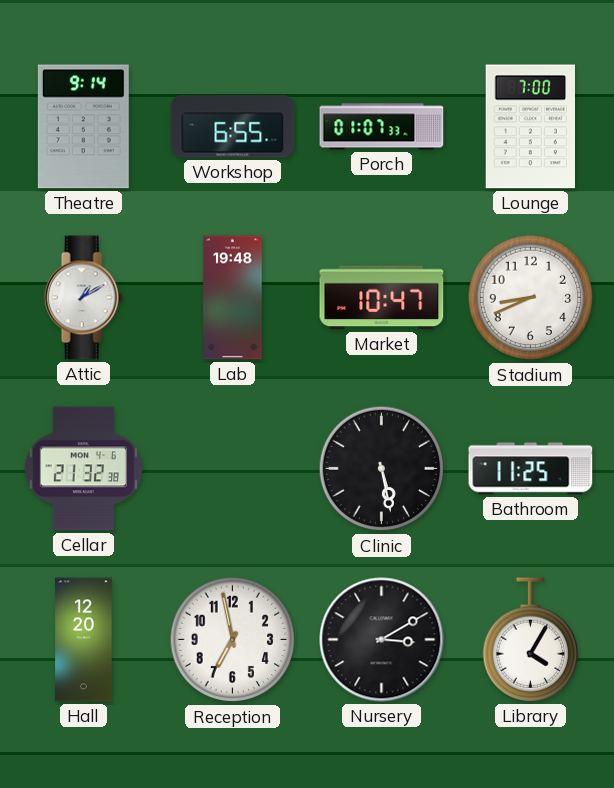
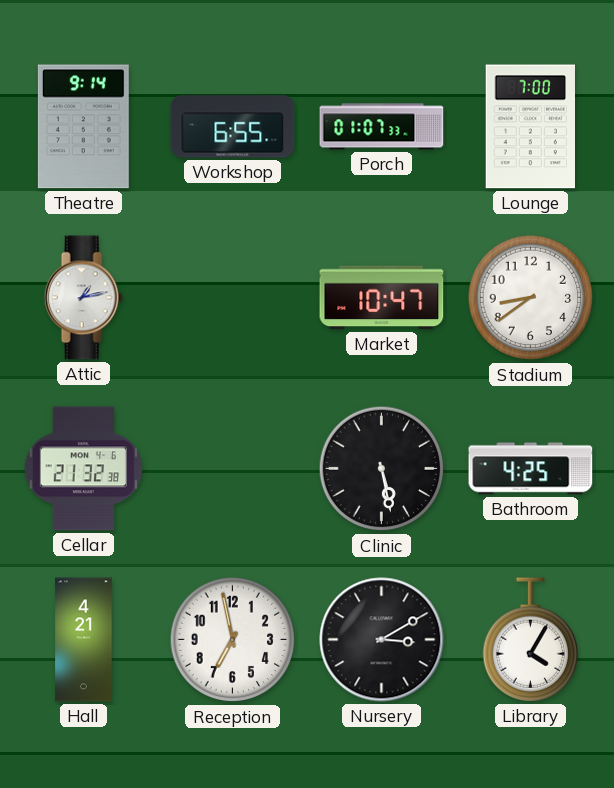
Attic: 1:10 -> 1:13 (83, 298)
Lab: 19:48 -> none (233, 298)
Stadium: 8:41 -> 8:39 (531, 298)
Bathroom: 11:25 -> 4:25 (531, 469)
Hall: 12:20 -> 4:21 (84, 640)
